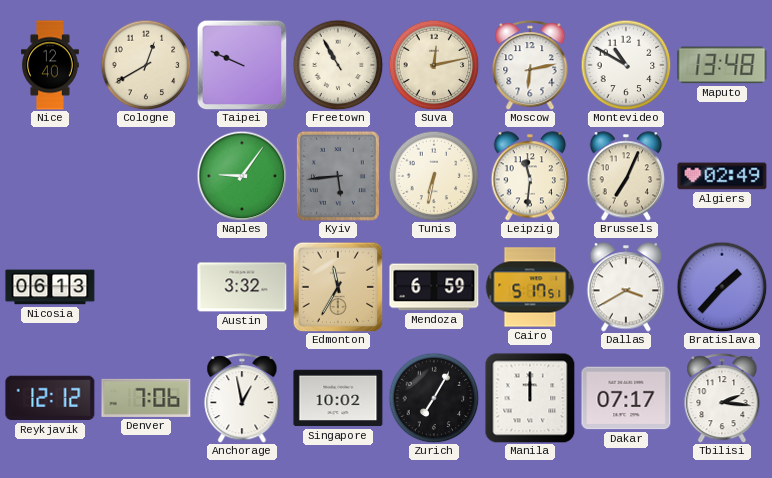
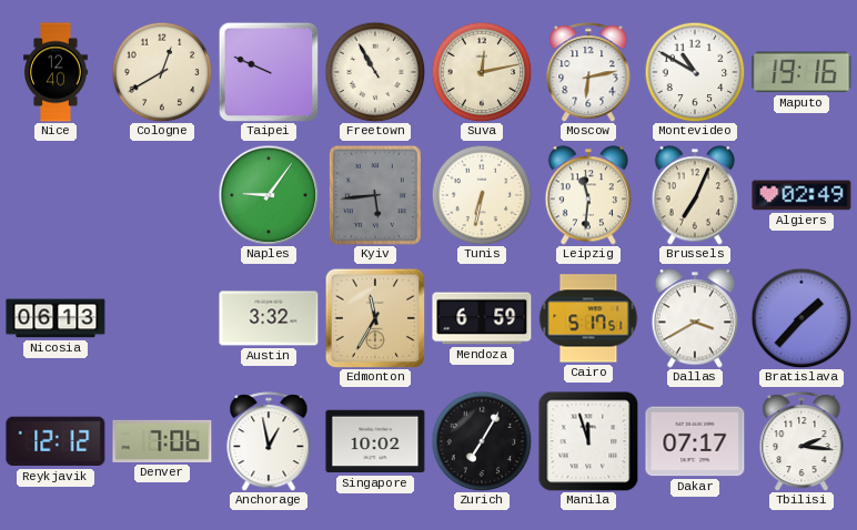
Maputo: 13:48 -> 19:16 (801, 72)
Manila: 12:00 -> 11:57 (588, 441)
